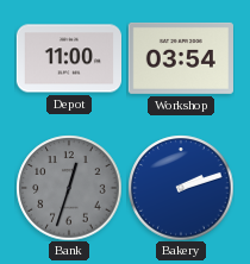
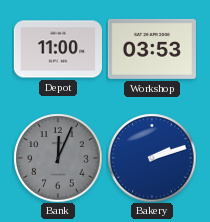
Workshop: 03:54 -> 03:53 (152, 49)
Bank: 12:33 -> 12:04 (58, 158)
